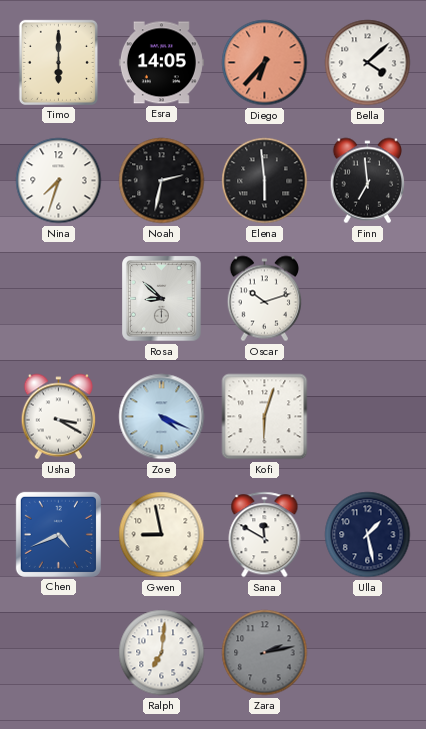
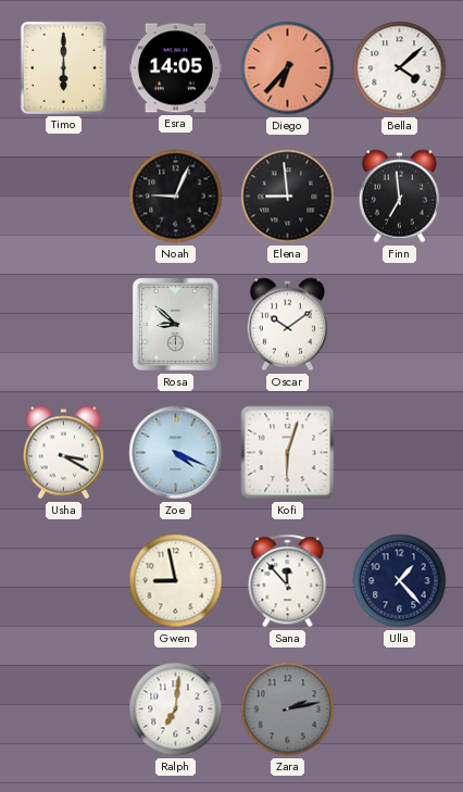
Nina: 7:33 -> none (59, 181)
Noah: 2:32 -> 9:04 (176, 197)
Elena: 5:59 -> 8:59 (288, 197)
Oscar: 10:12 -> 10:09 (287, 325)
Chen: 4:41 -> none (58, 534)
Sana: 11:50 -> 11:53 (288, 581)
Ulla: 1:28 -> 1:23 (400, 581)
